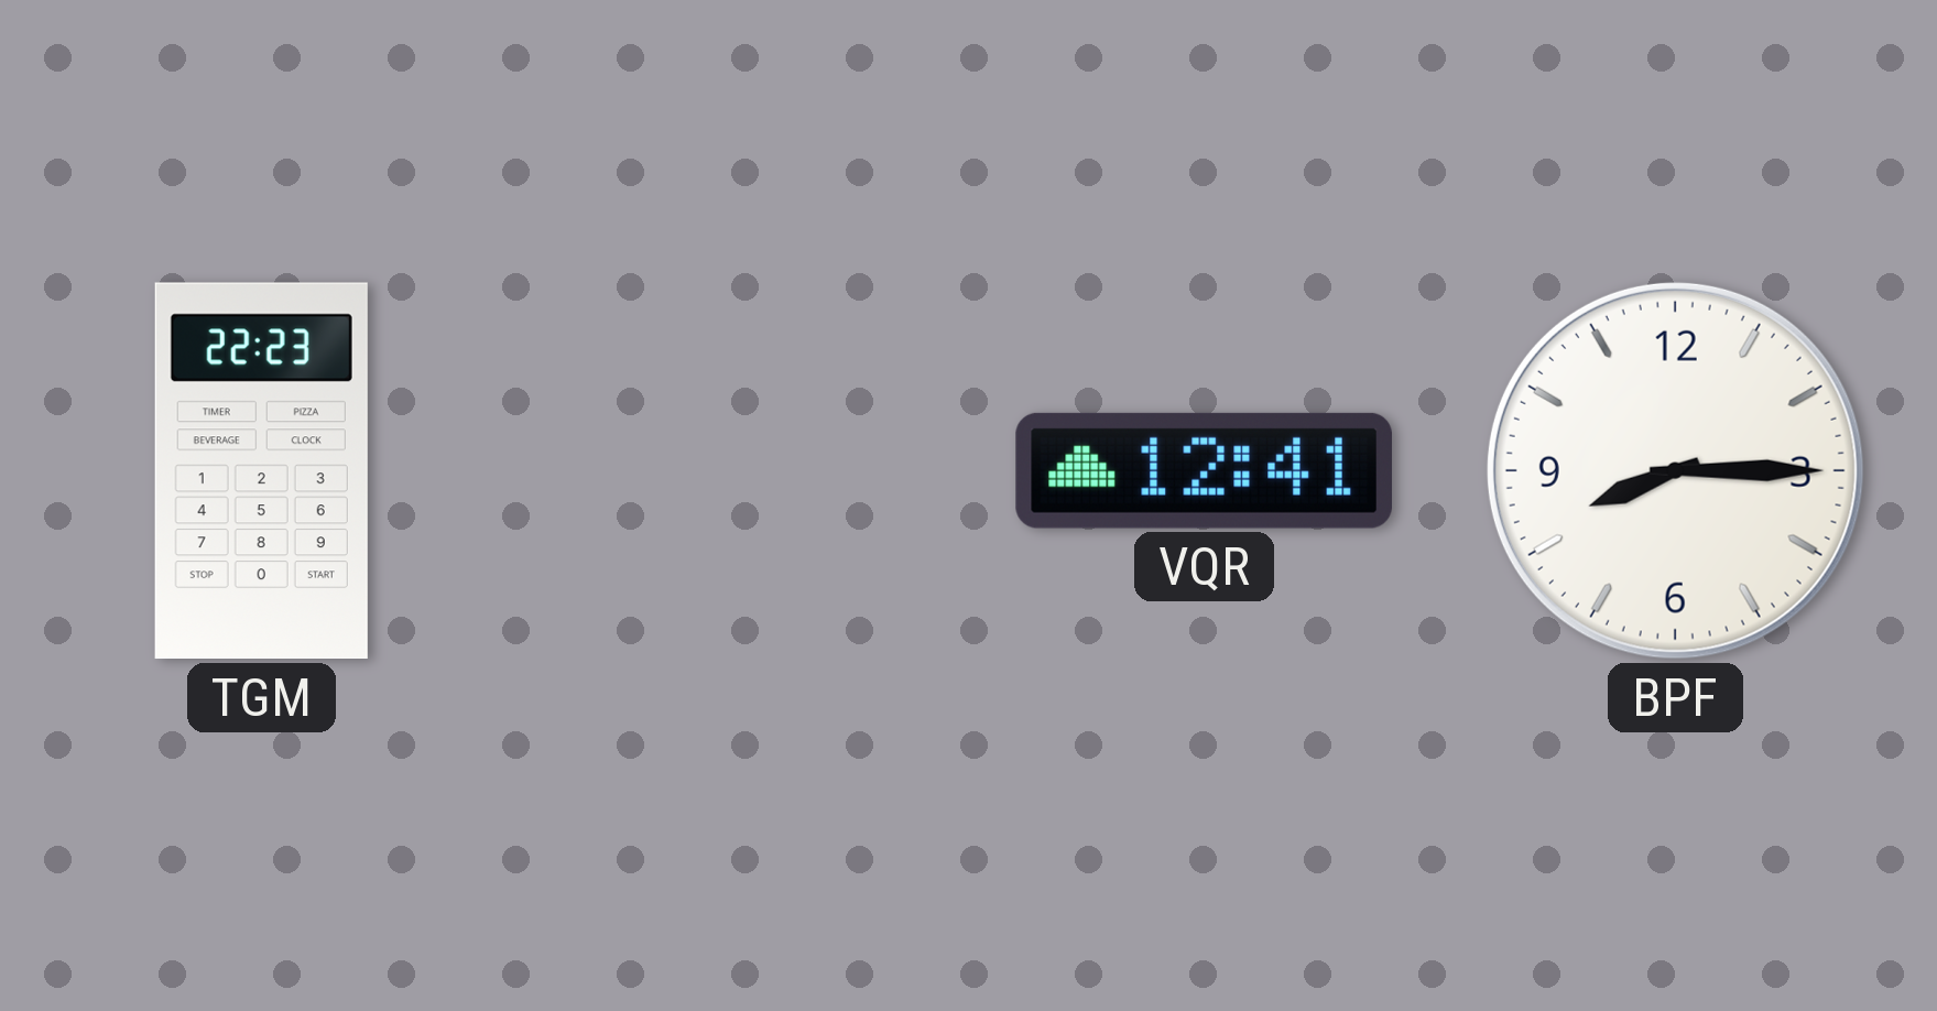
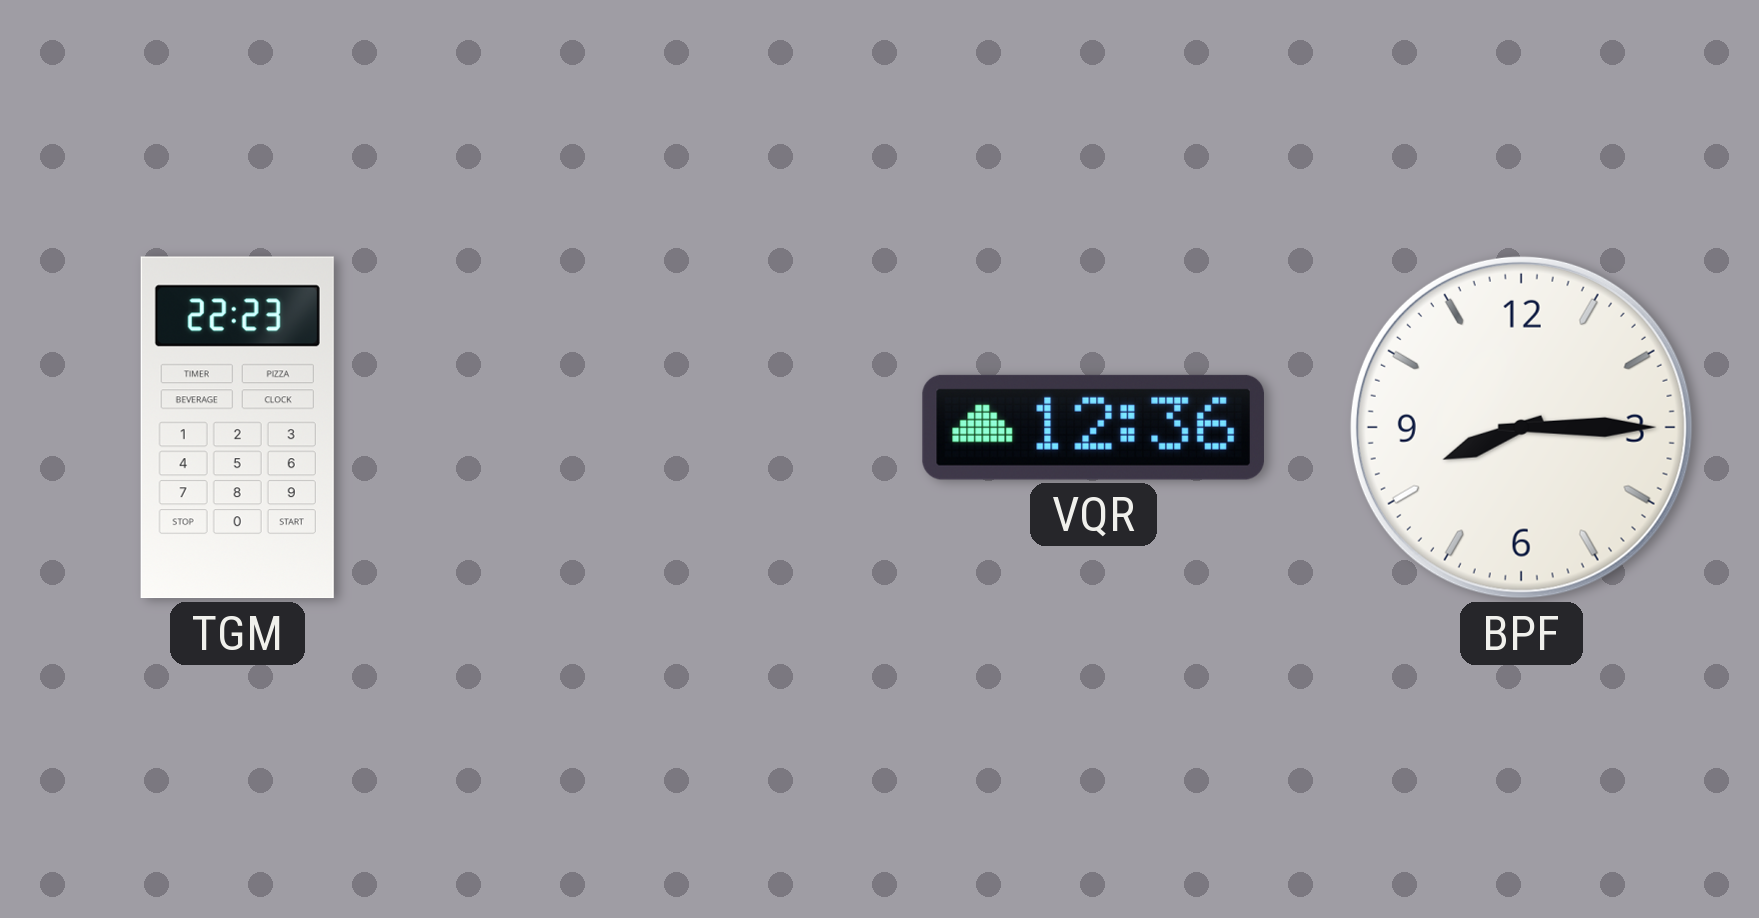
VQR: 12:41 -> 12:36 (1093, 427)
